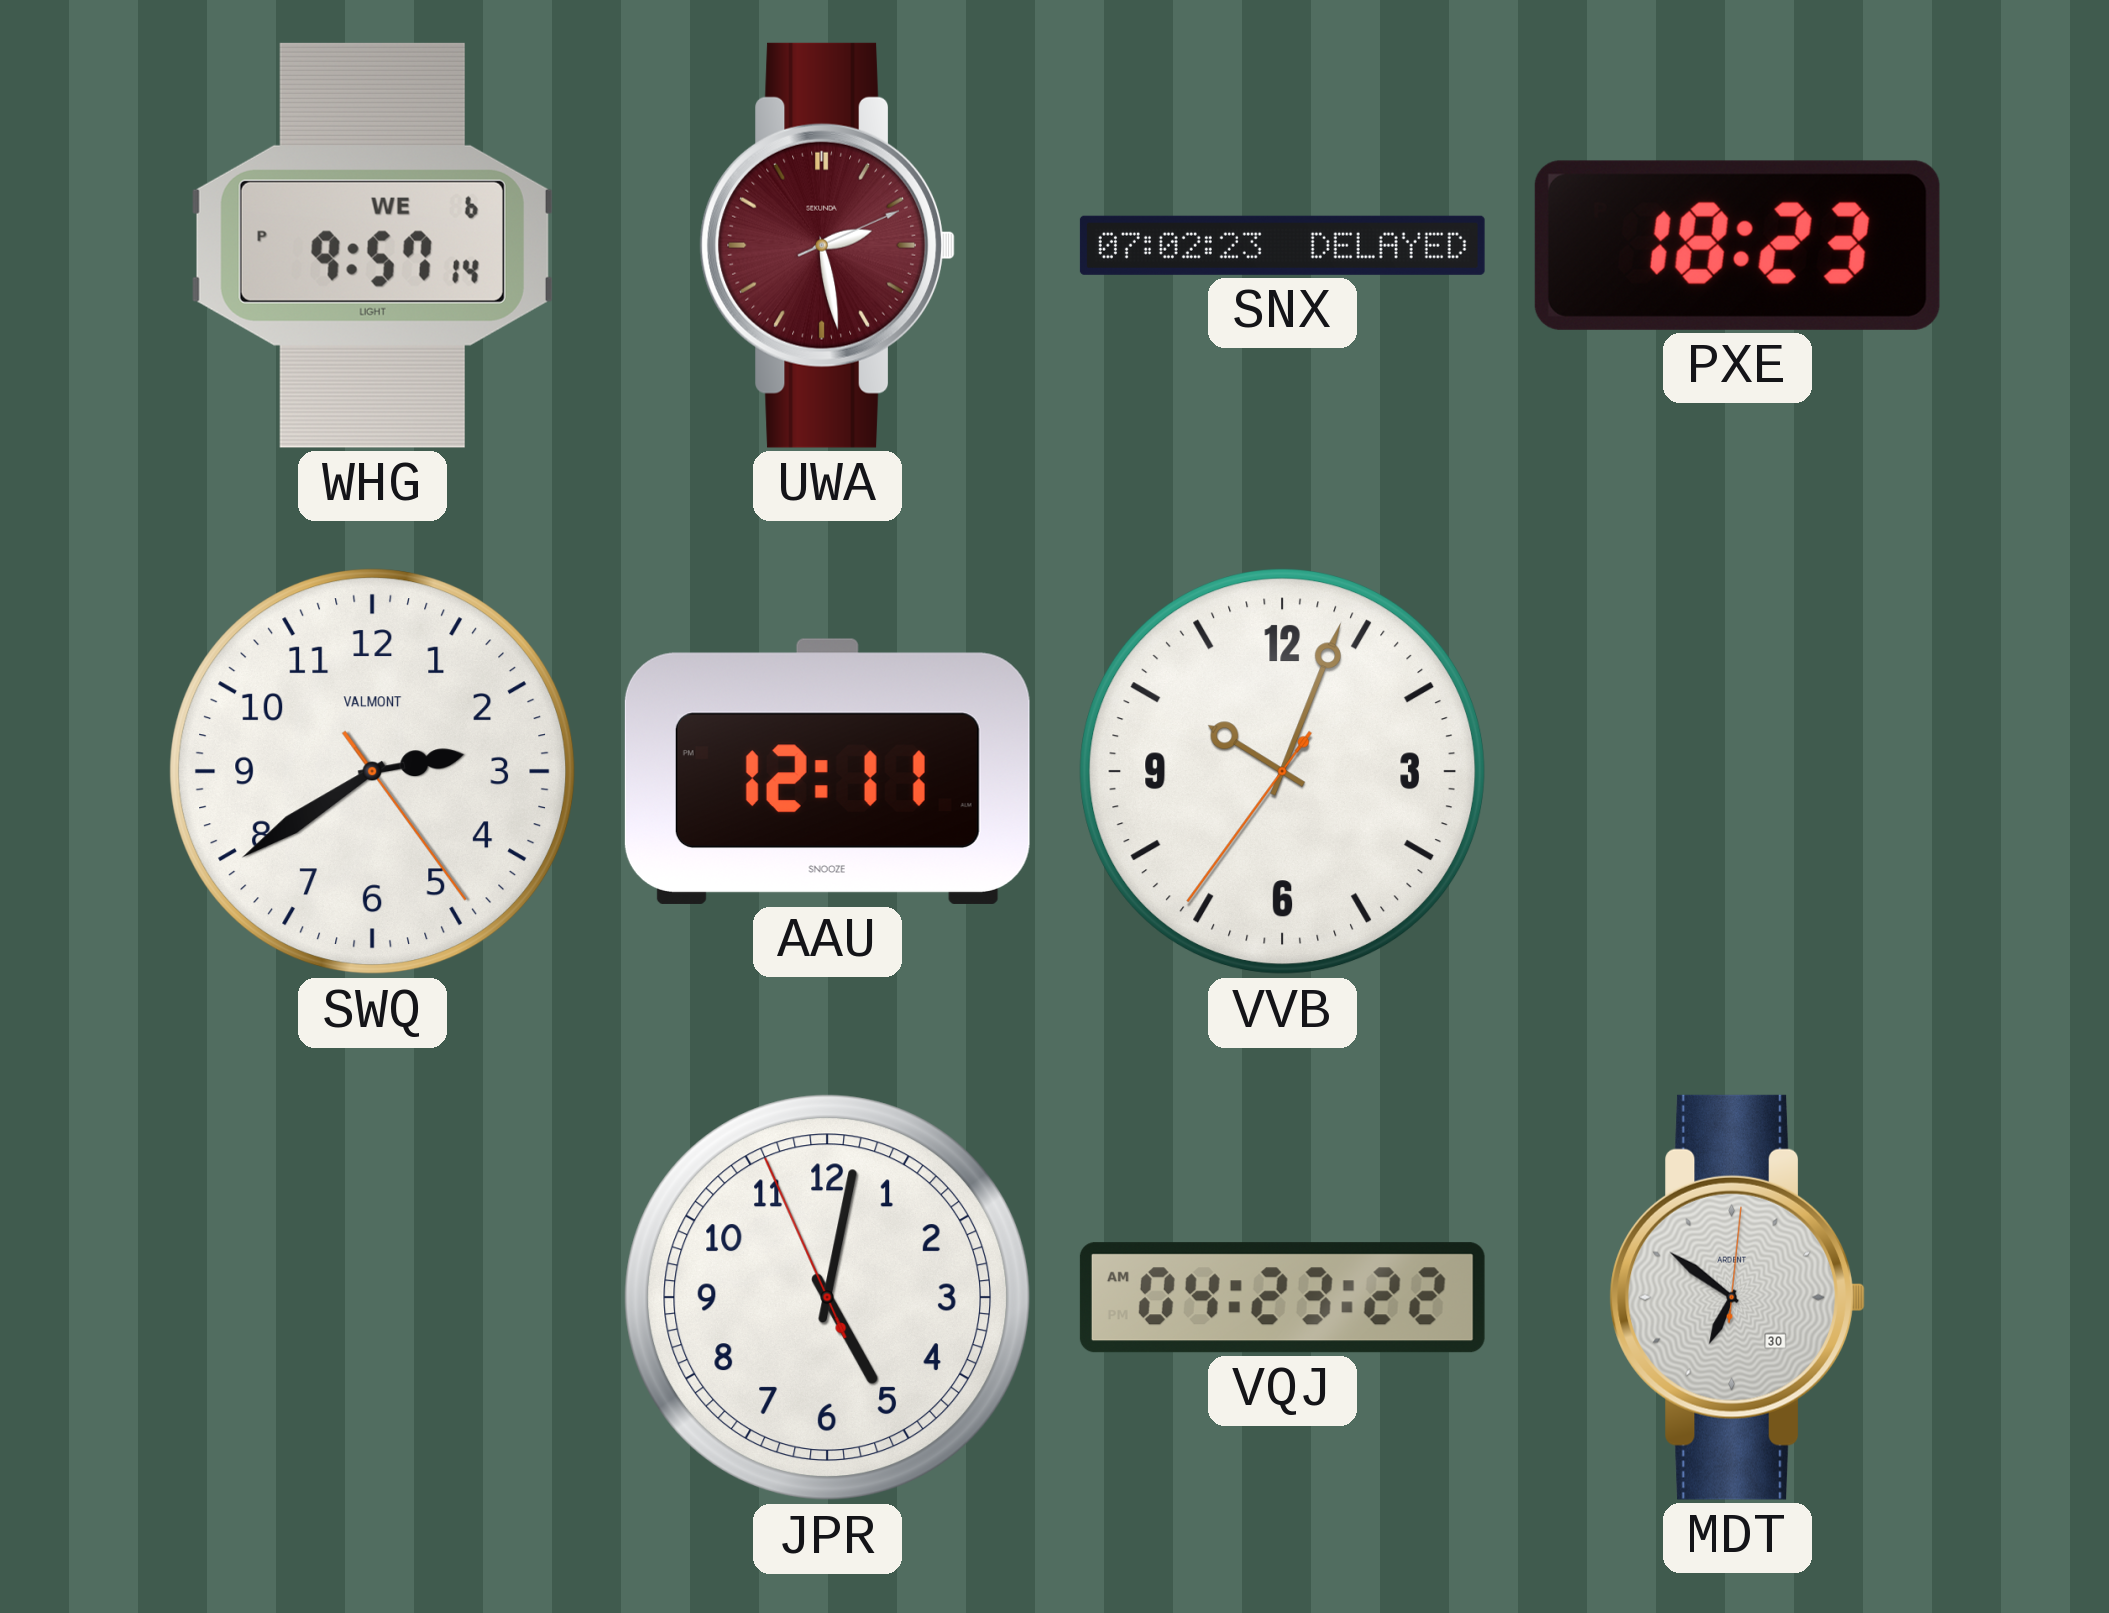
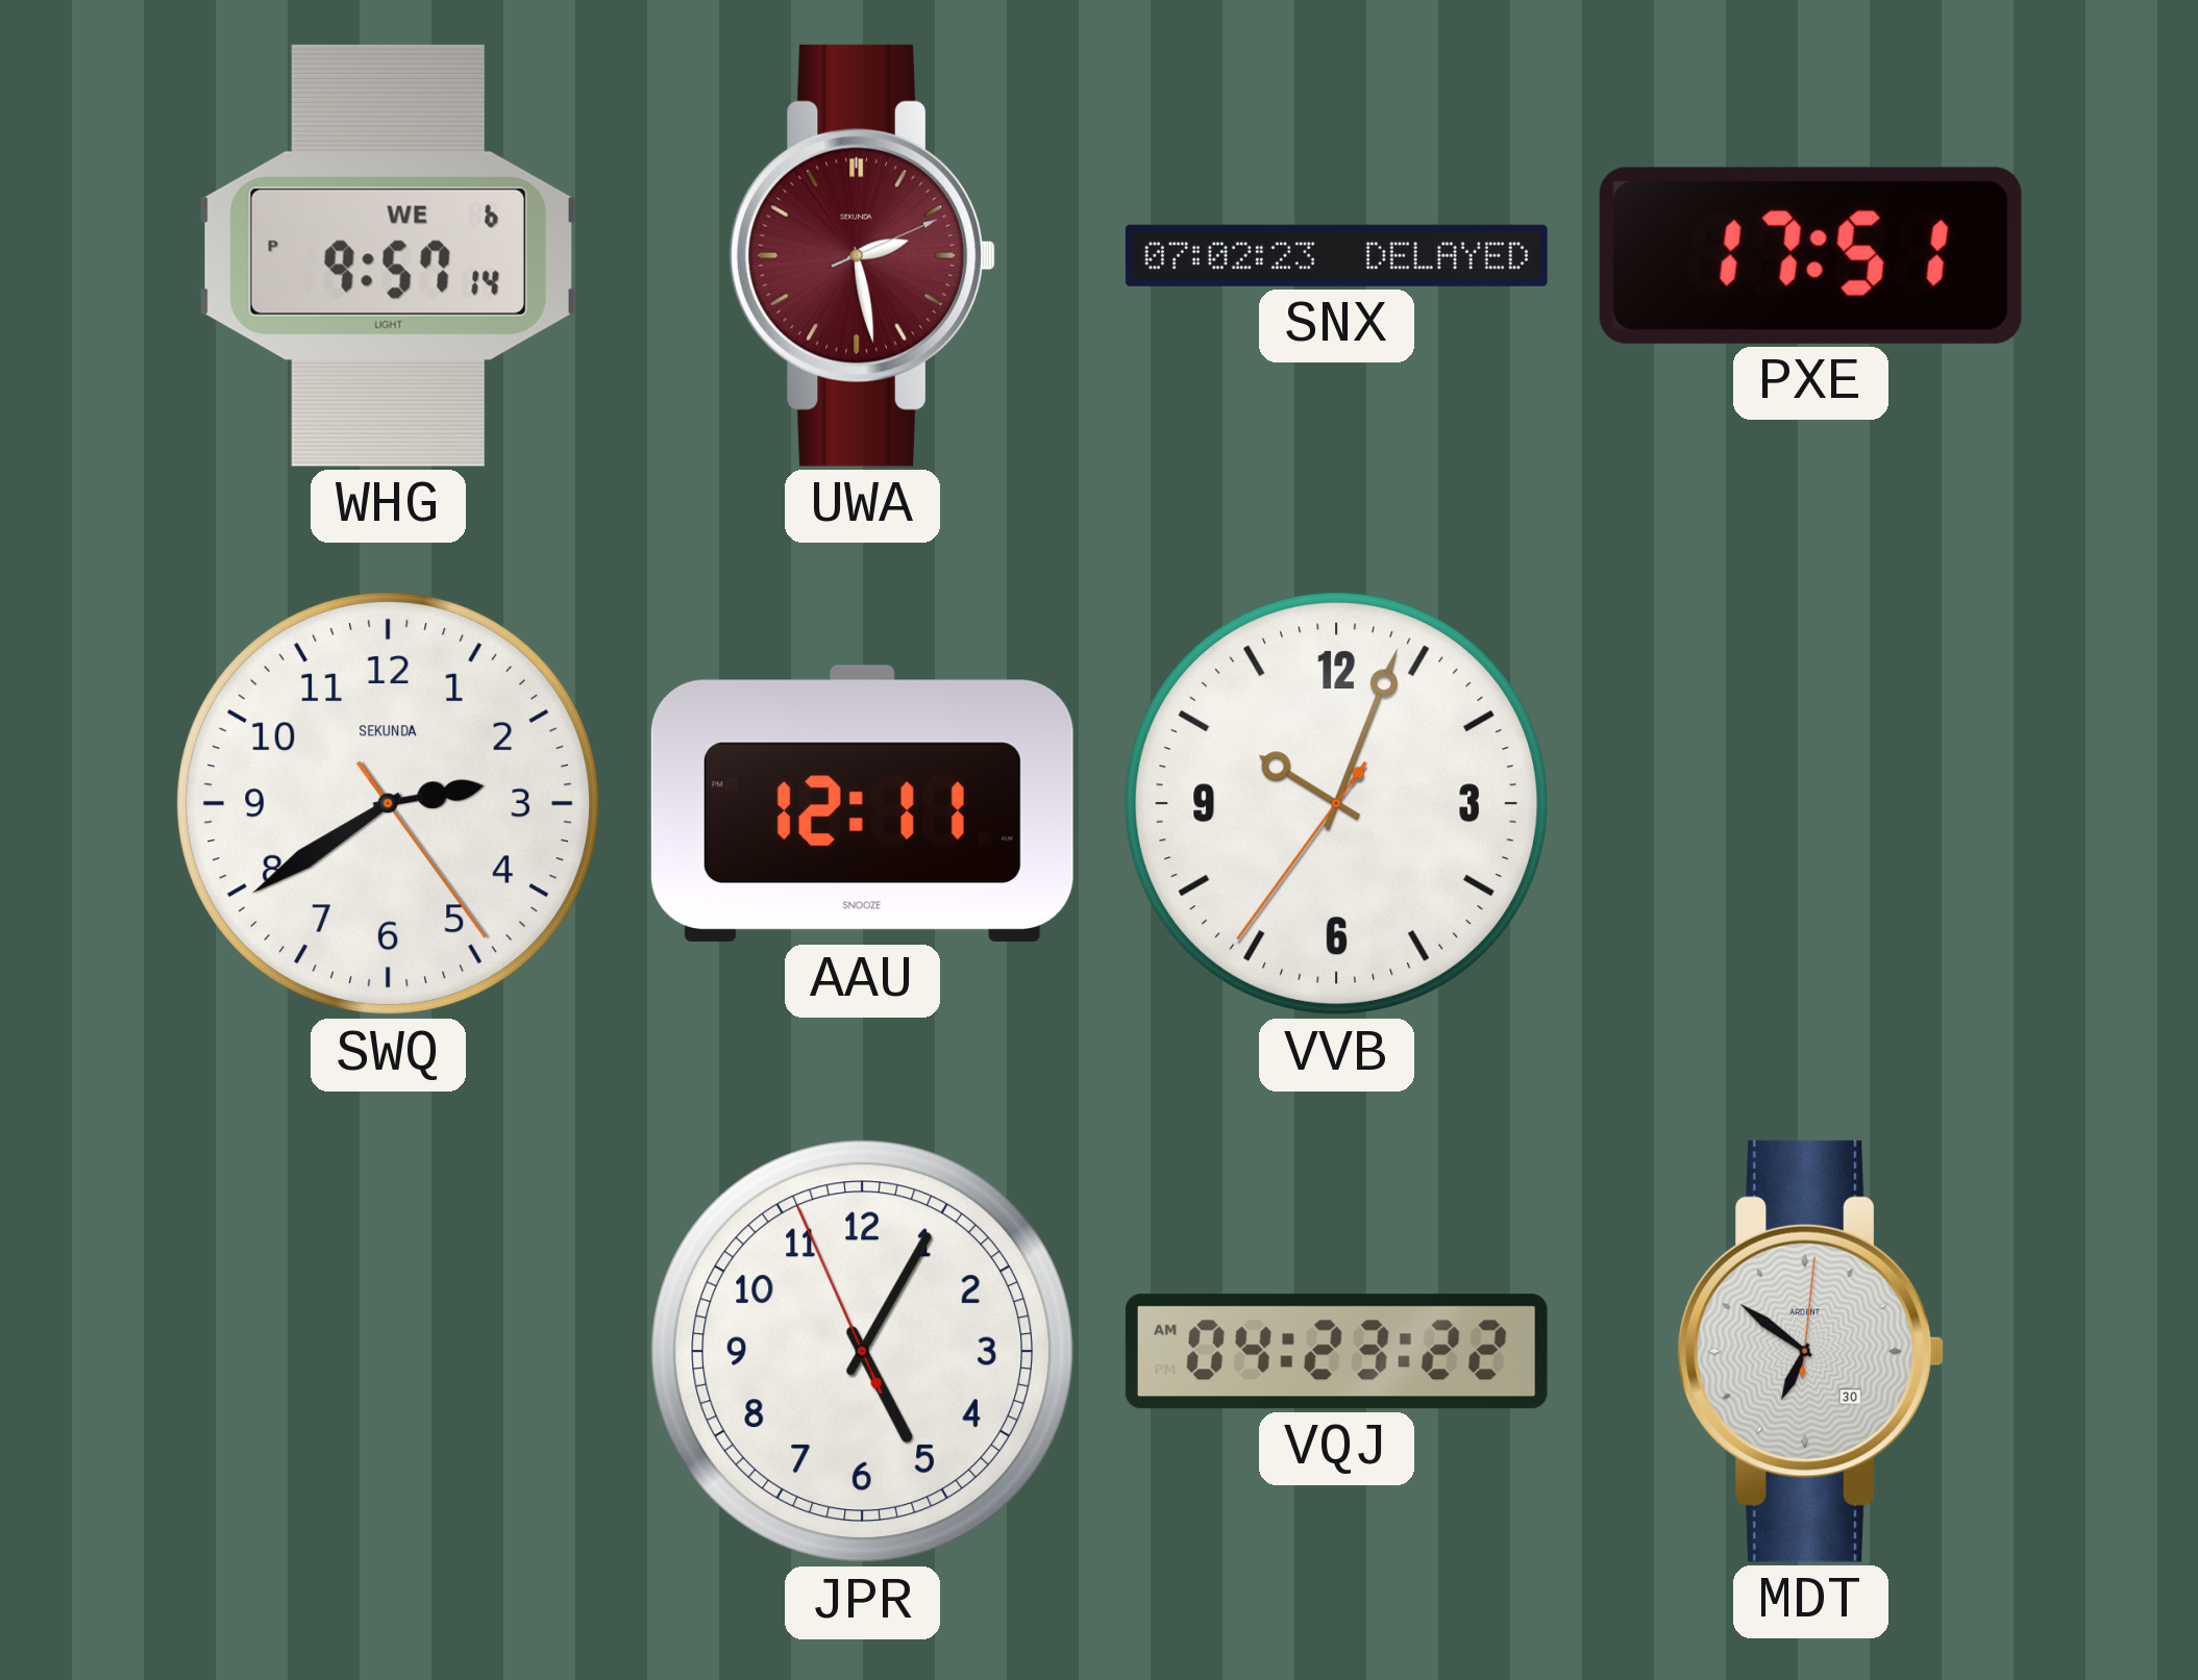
PXE: 18:23 -> 17:51 (1810, 255)
SWQ brand: VALMONT -> SEKUNDA (389, 804)
JPR: 5:01 -> 5:04 (863, 1352)
